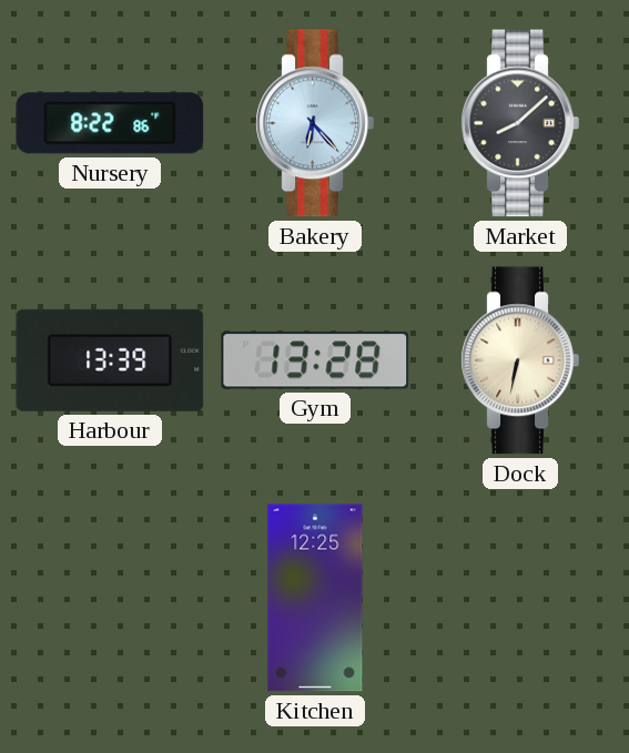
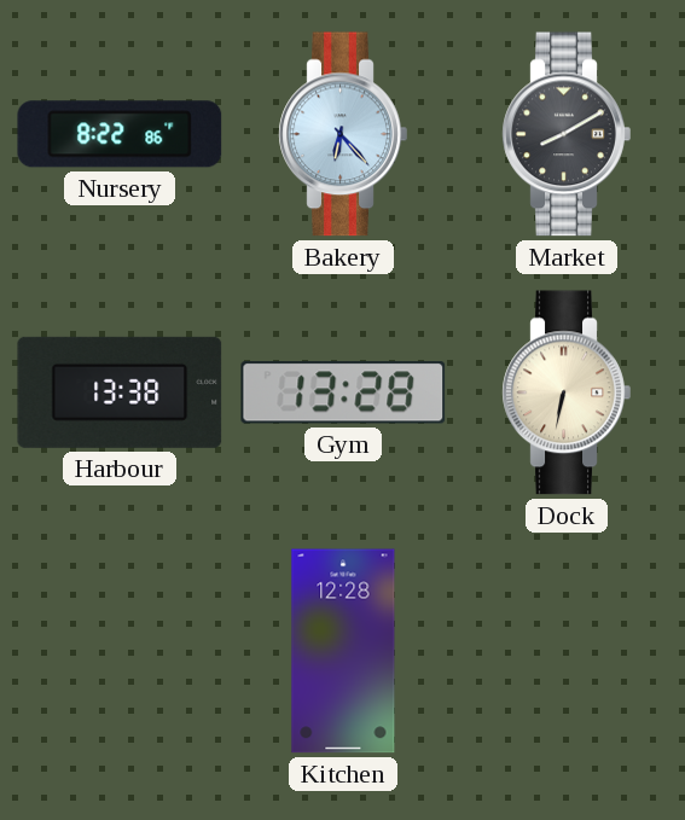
Market: 8:08 -> 8:10 (567, 134)
Harbour: 13:39 -> 13:38 (120, 392)
Kitchen: 12:25 -> 12:28 (343, 651)
